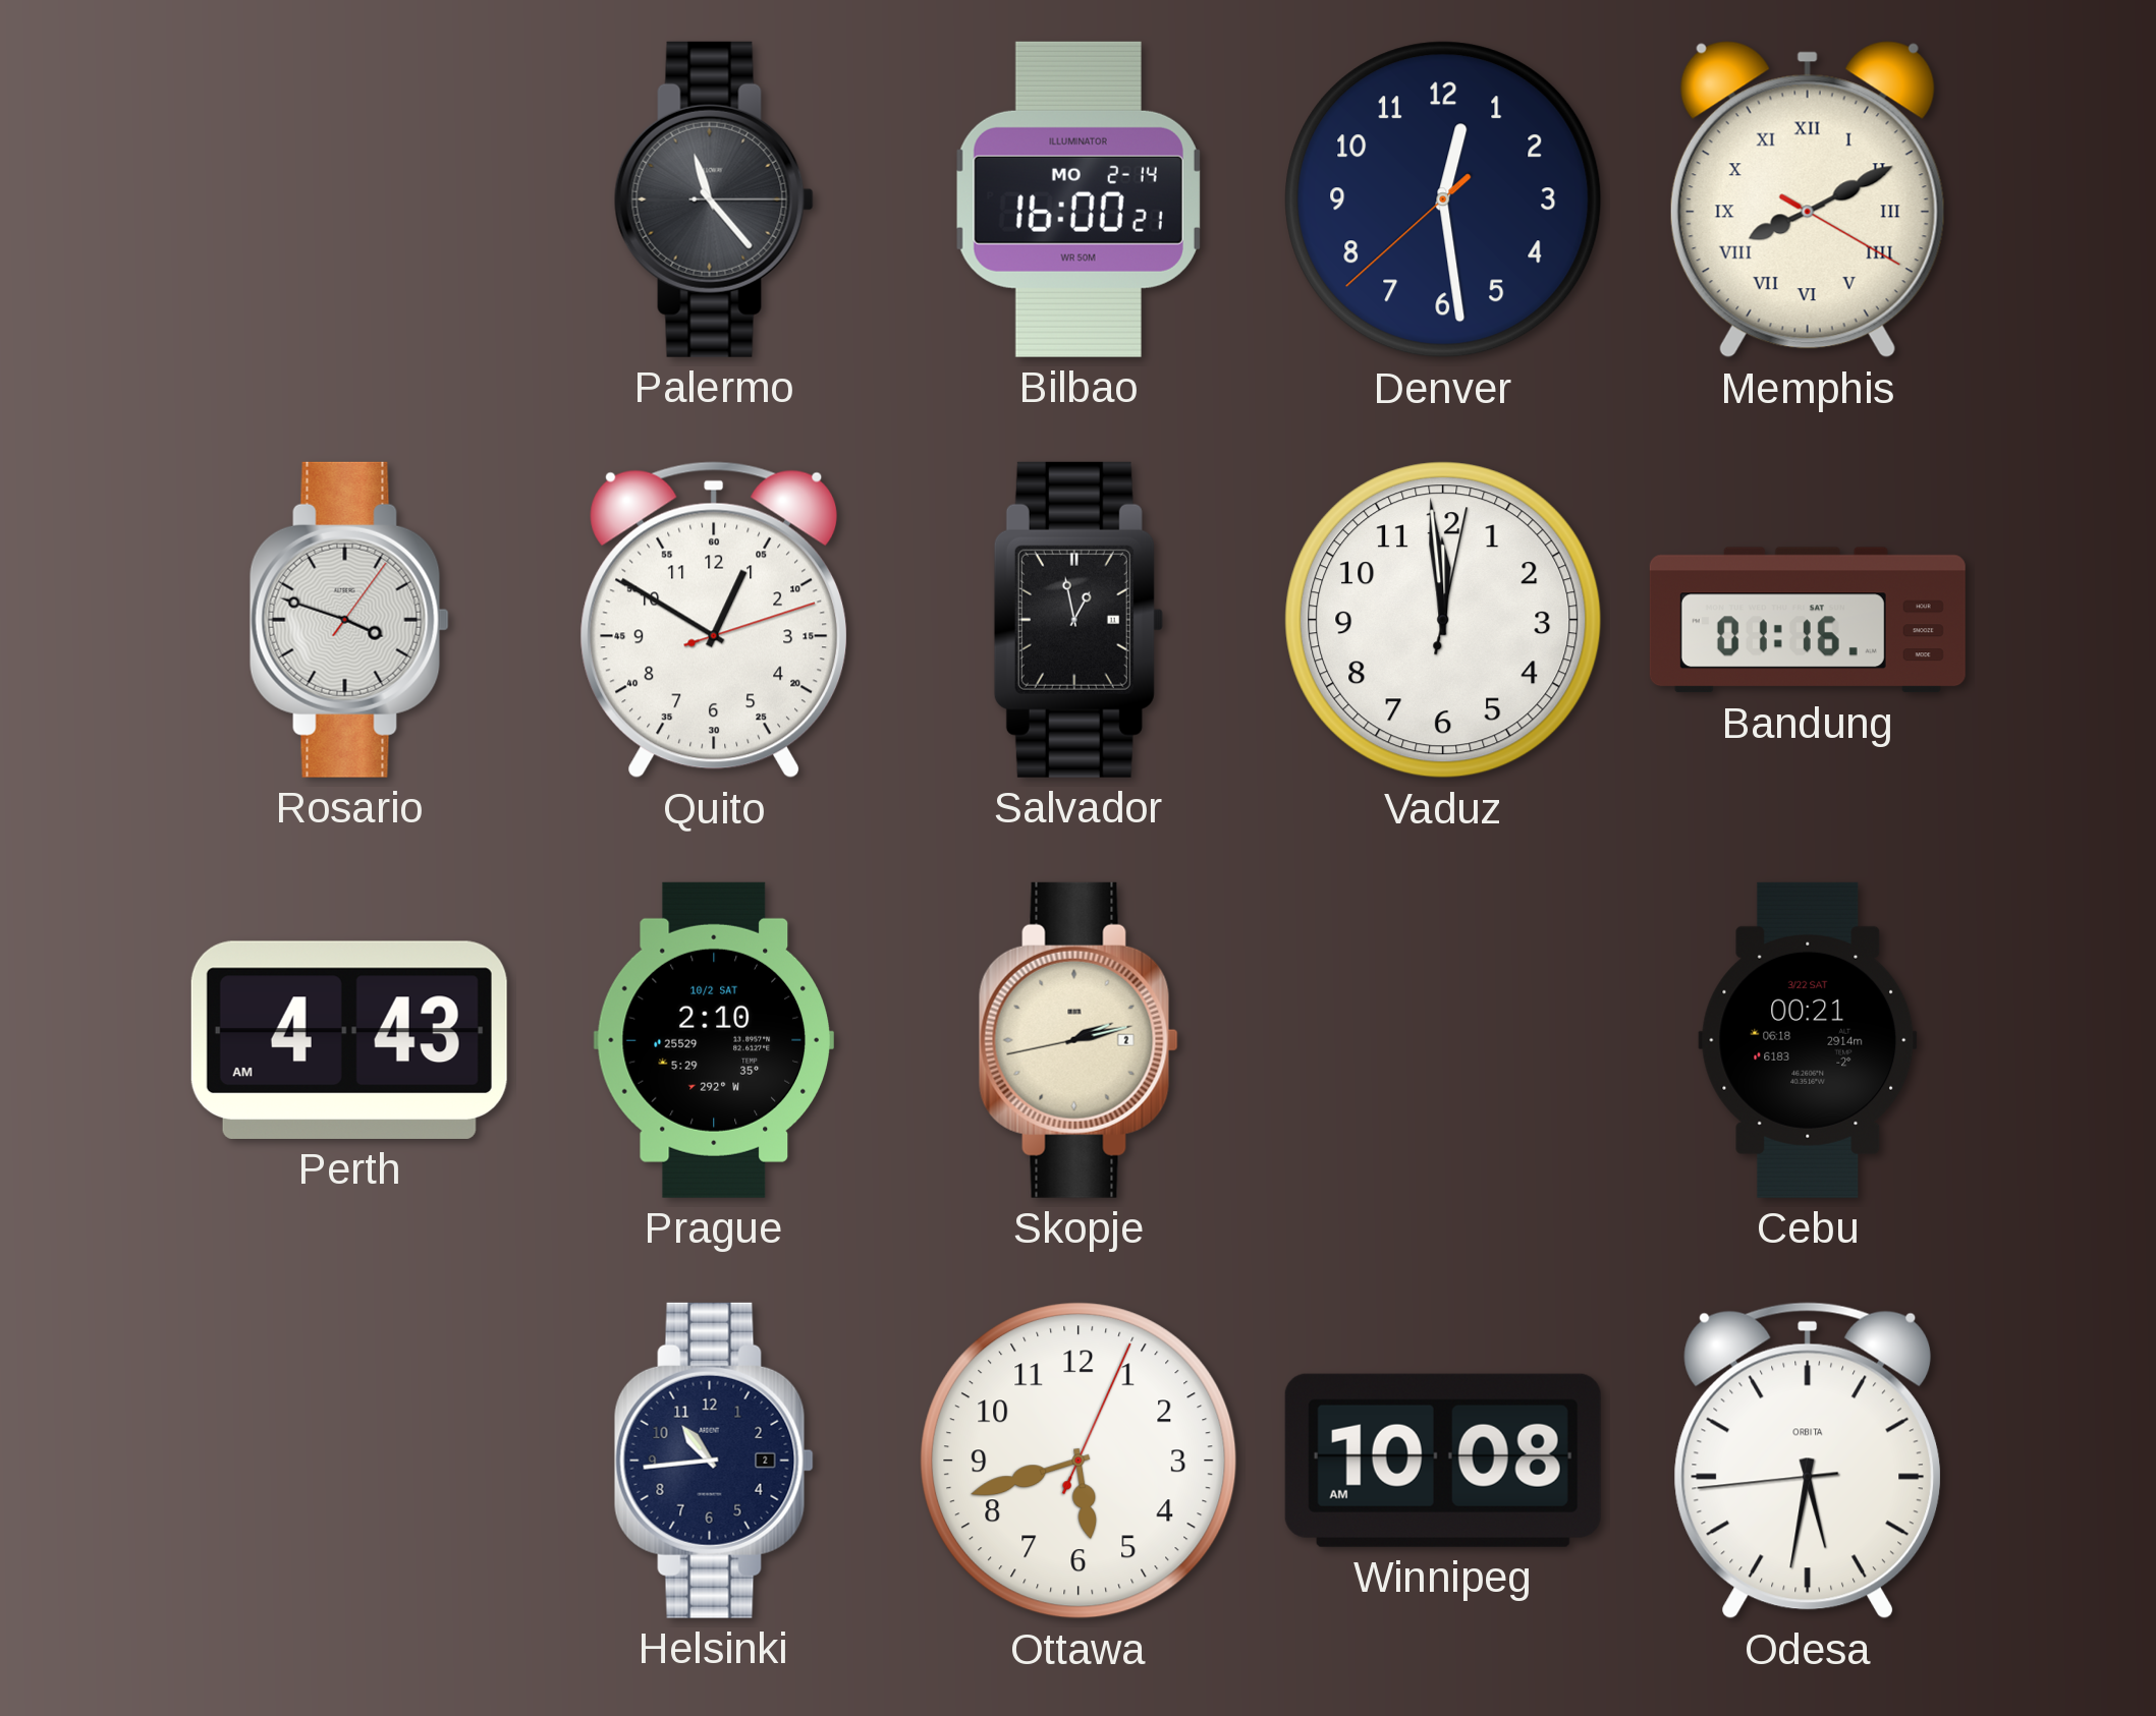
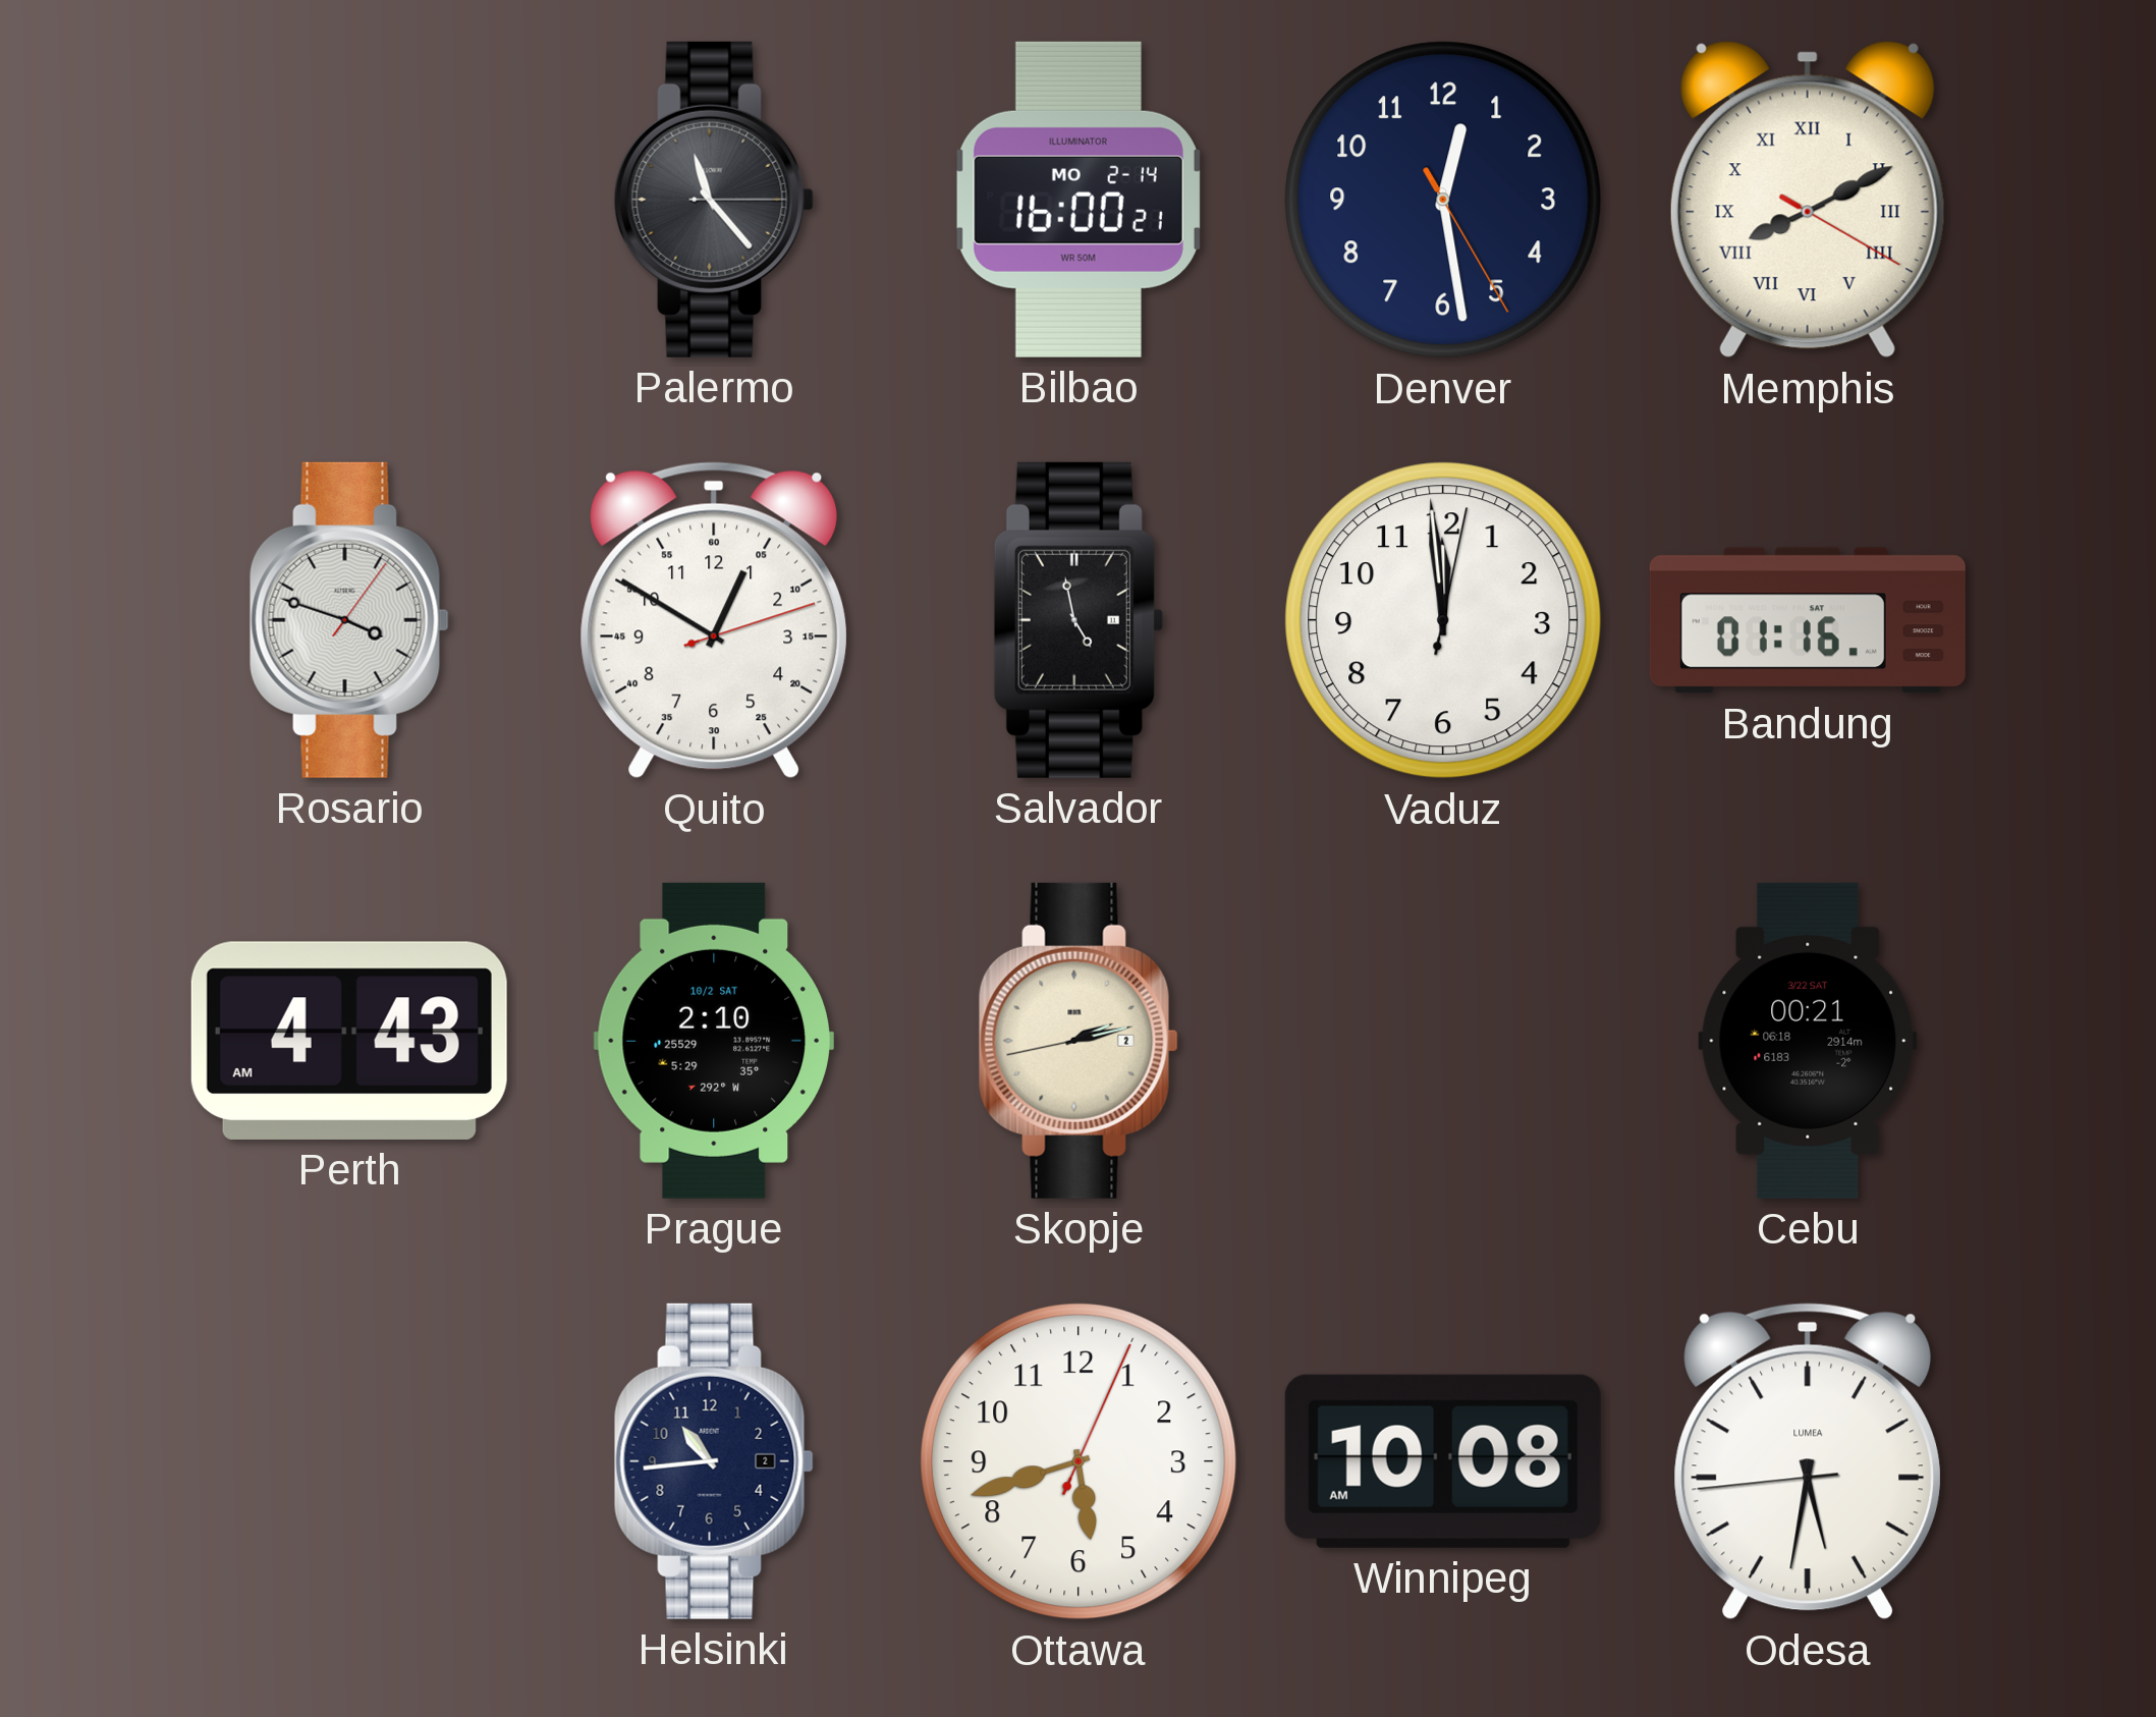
Denver: 12:28:38 -> 12:28:25 (1443, 200)
Salvador: 12:58 -> 4:58 (1079, 620)
Odesa brand: ORBITA -> LUMEA (1808, 1461)
